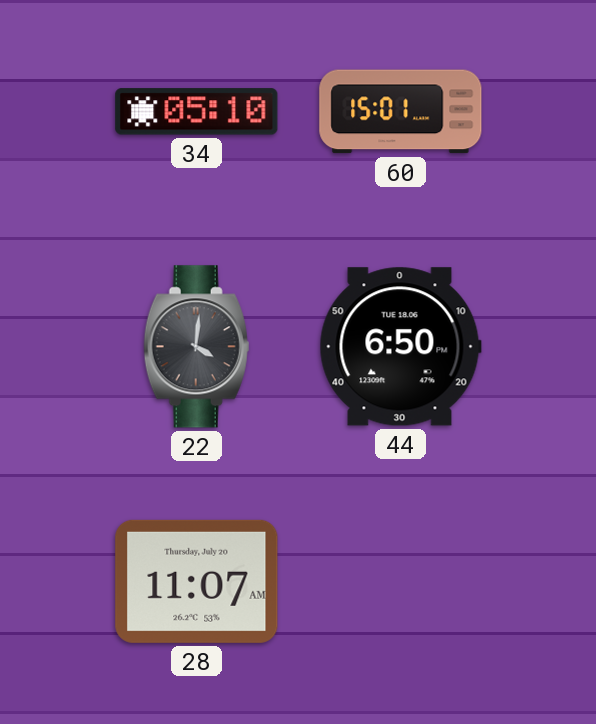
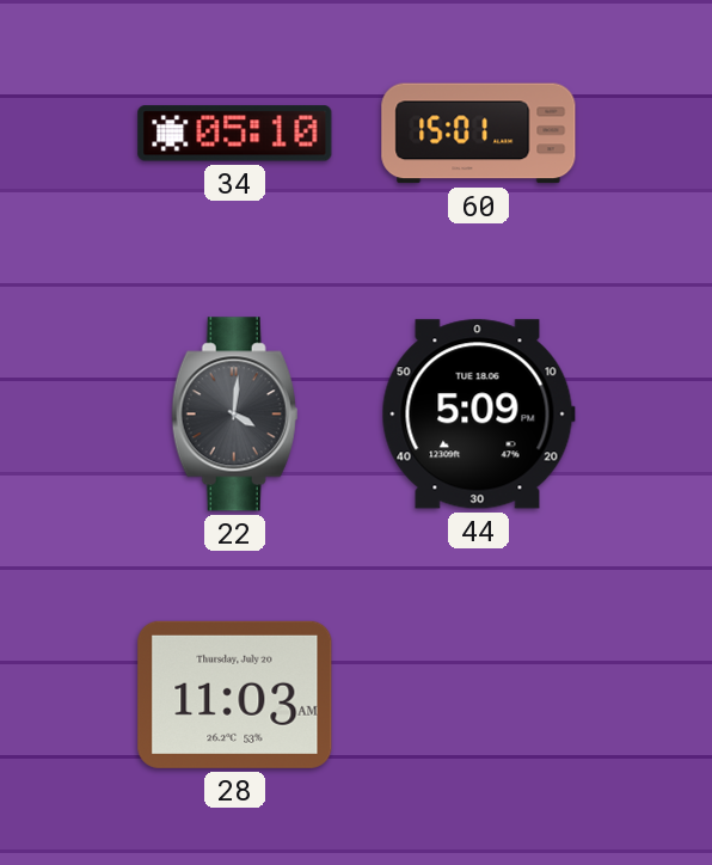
44: 6:50 -> 5:09 (478, 415)
28: 11:07 -> 11:03 (235, 694)
